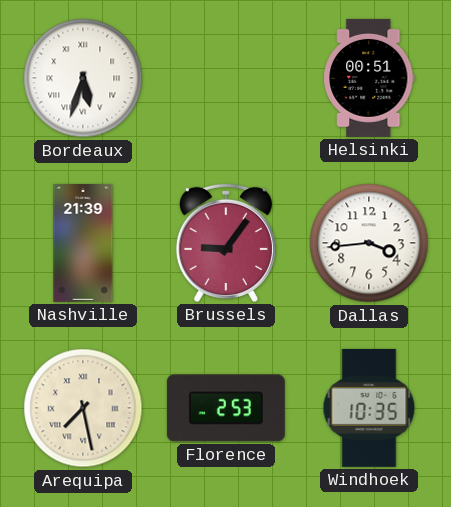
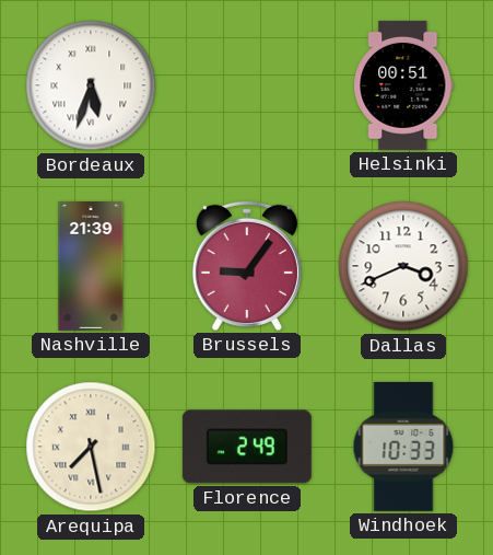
Dallas: 3:44 -> 3:41 (403, 266)
Florence: 2:53 -> 2:49 (247, 447)
Windhoek: 10:35 -> 10:33 (403, 447)
